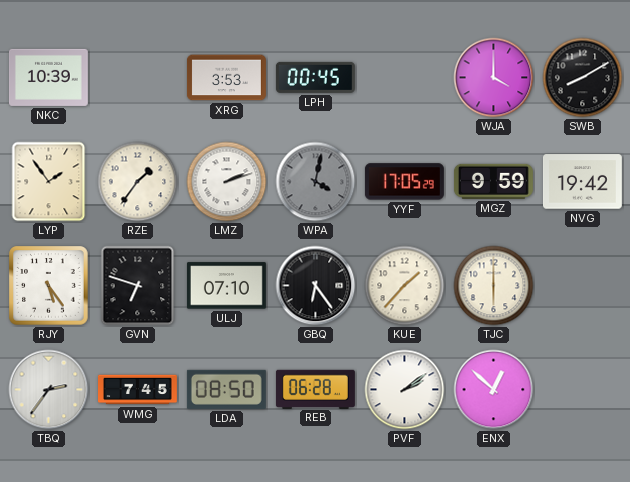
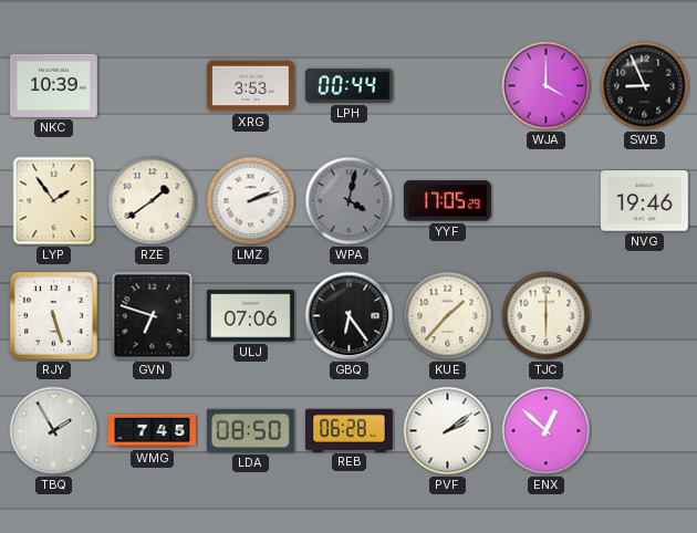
LPH: 00:45 -> 00:44 (348, 85)
SWB: 8:10 -> 8:56 (645, 86)
RZE: 1:36 -> 1:39 (153, 201)
MGZ: 9:59 -> none (493, 181)
NVG: 19:42 -> 19:46 (644, 201)
RJY: 5:24 -> 5:27 (54, 316)
ULJ: 07:10 -> 07:06 (250, 316)
TBQ: 2:36 -> 1:55 (54, 431)
